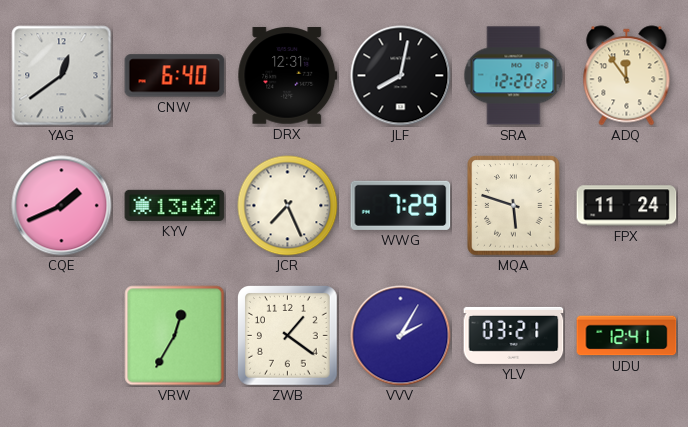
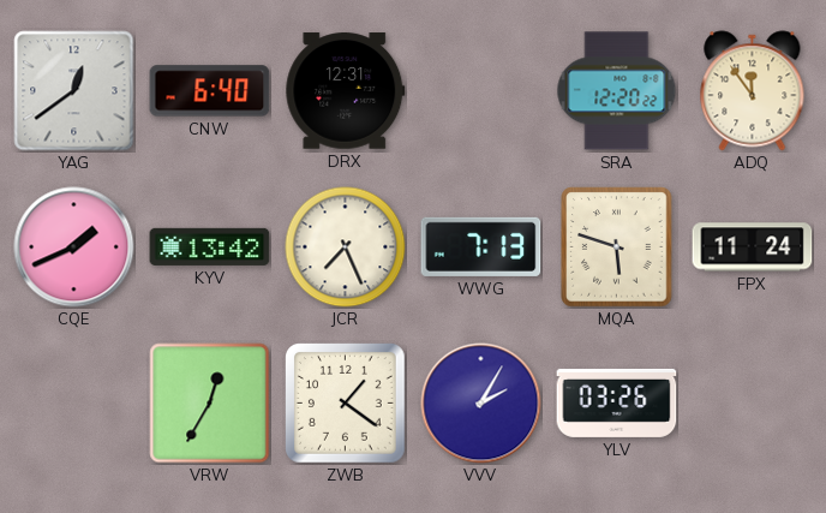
JLF: 8:02 -> none (401, 76)
WWG: 7:29 -> 7:13 (481, 246)
YLV: 03:21 -> 03:26 (617, 402)
UDU: 12:41 -> none (627, 336)
